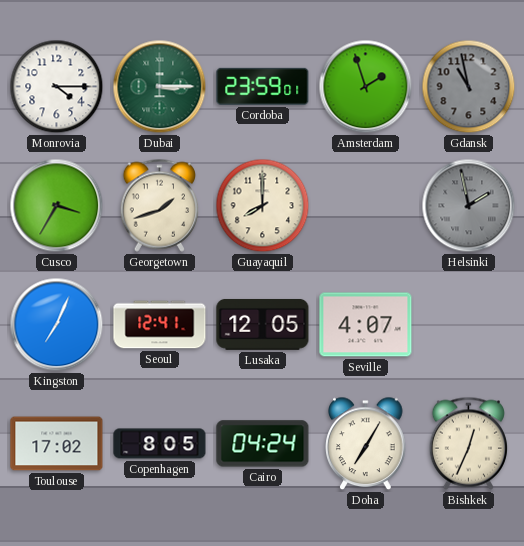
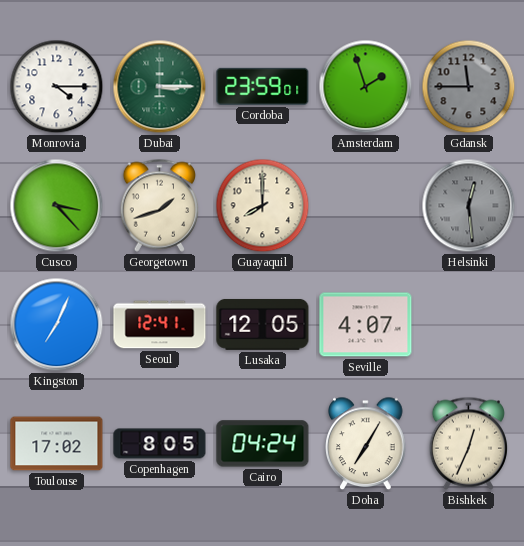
Gdansk: 10:58 -> 11:45 (469, 87)
Cusco: 3:35 -> 3:23 (57, 206)
Helsinki: 1:58 -> 12:29 (469, 206)
